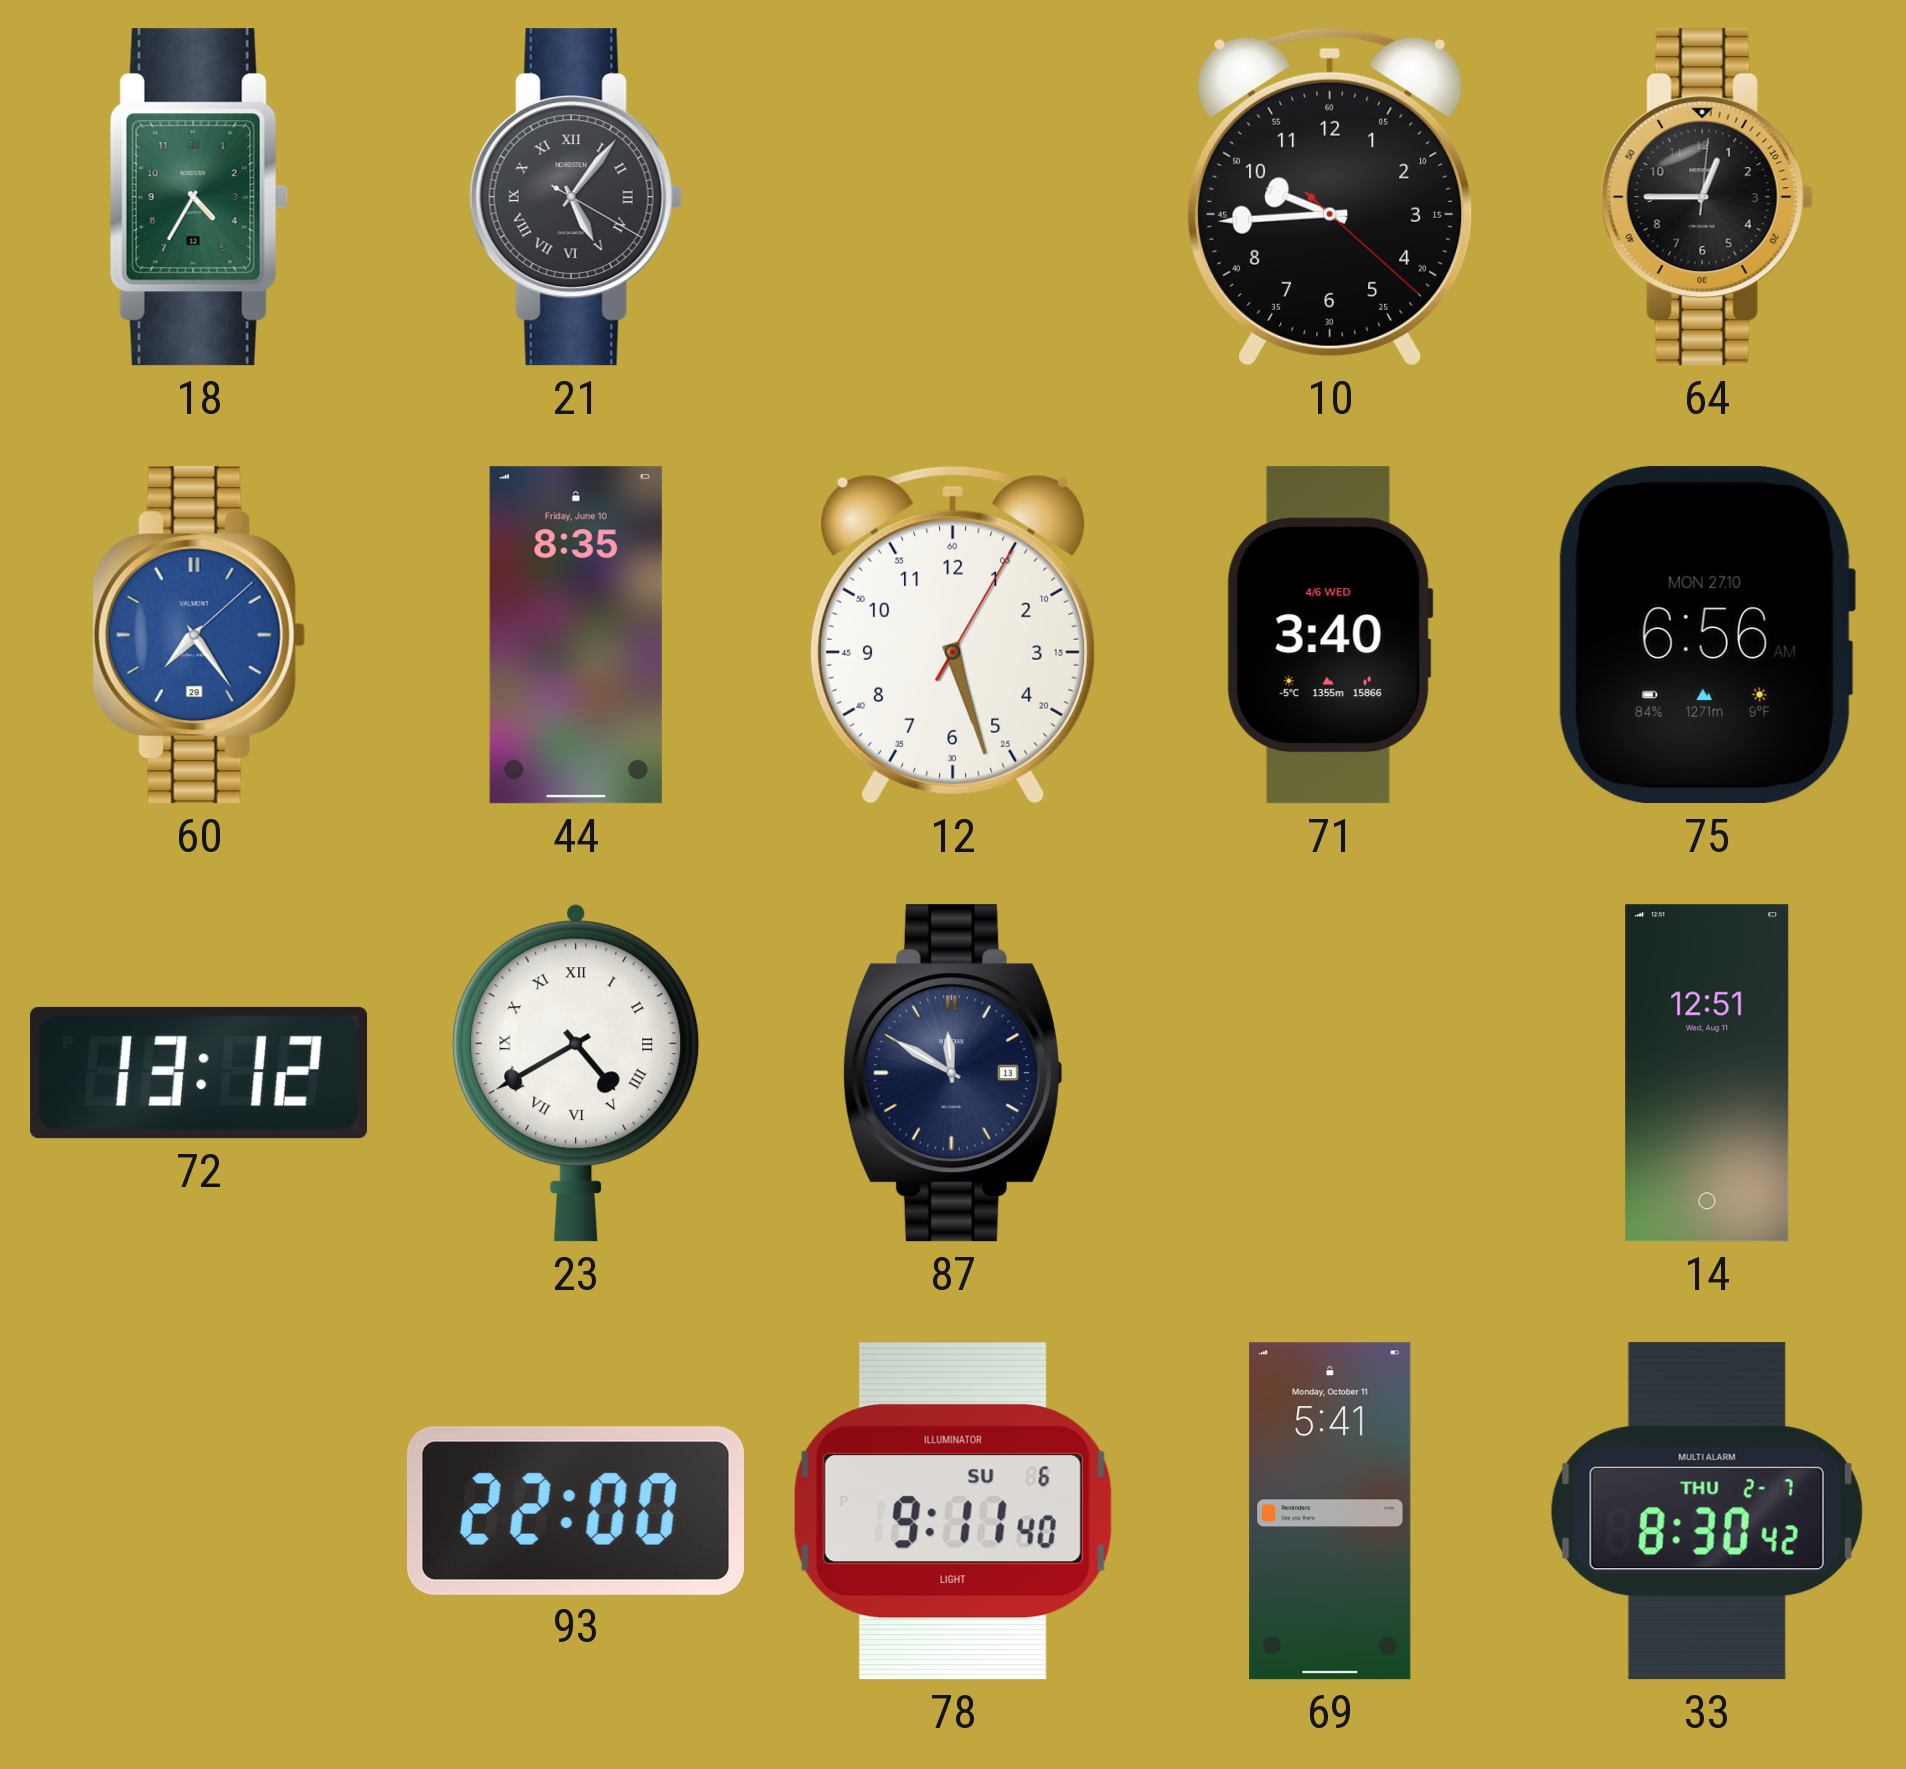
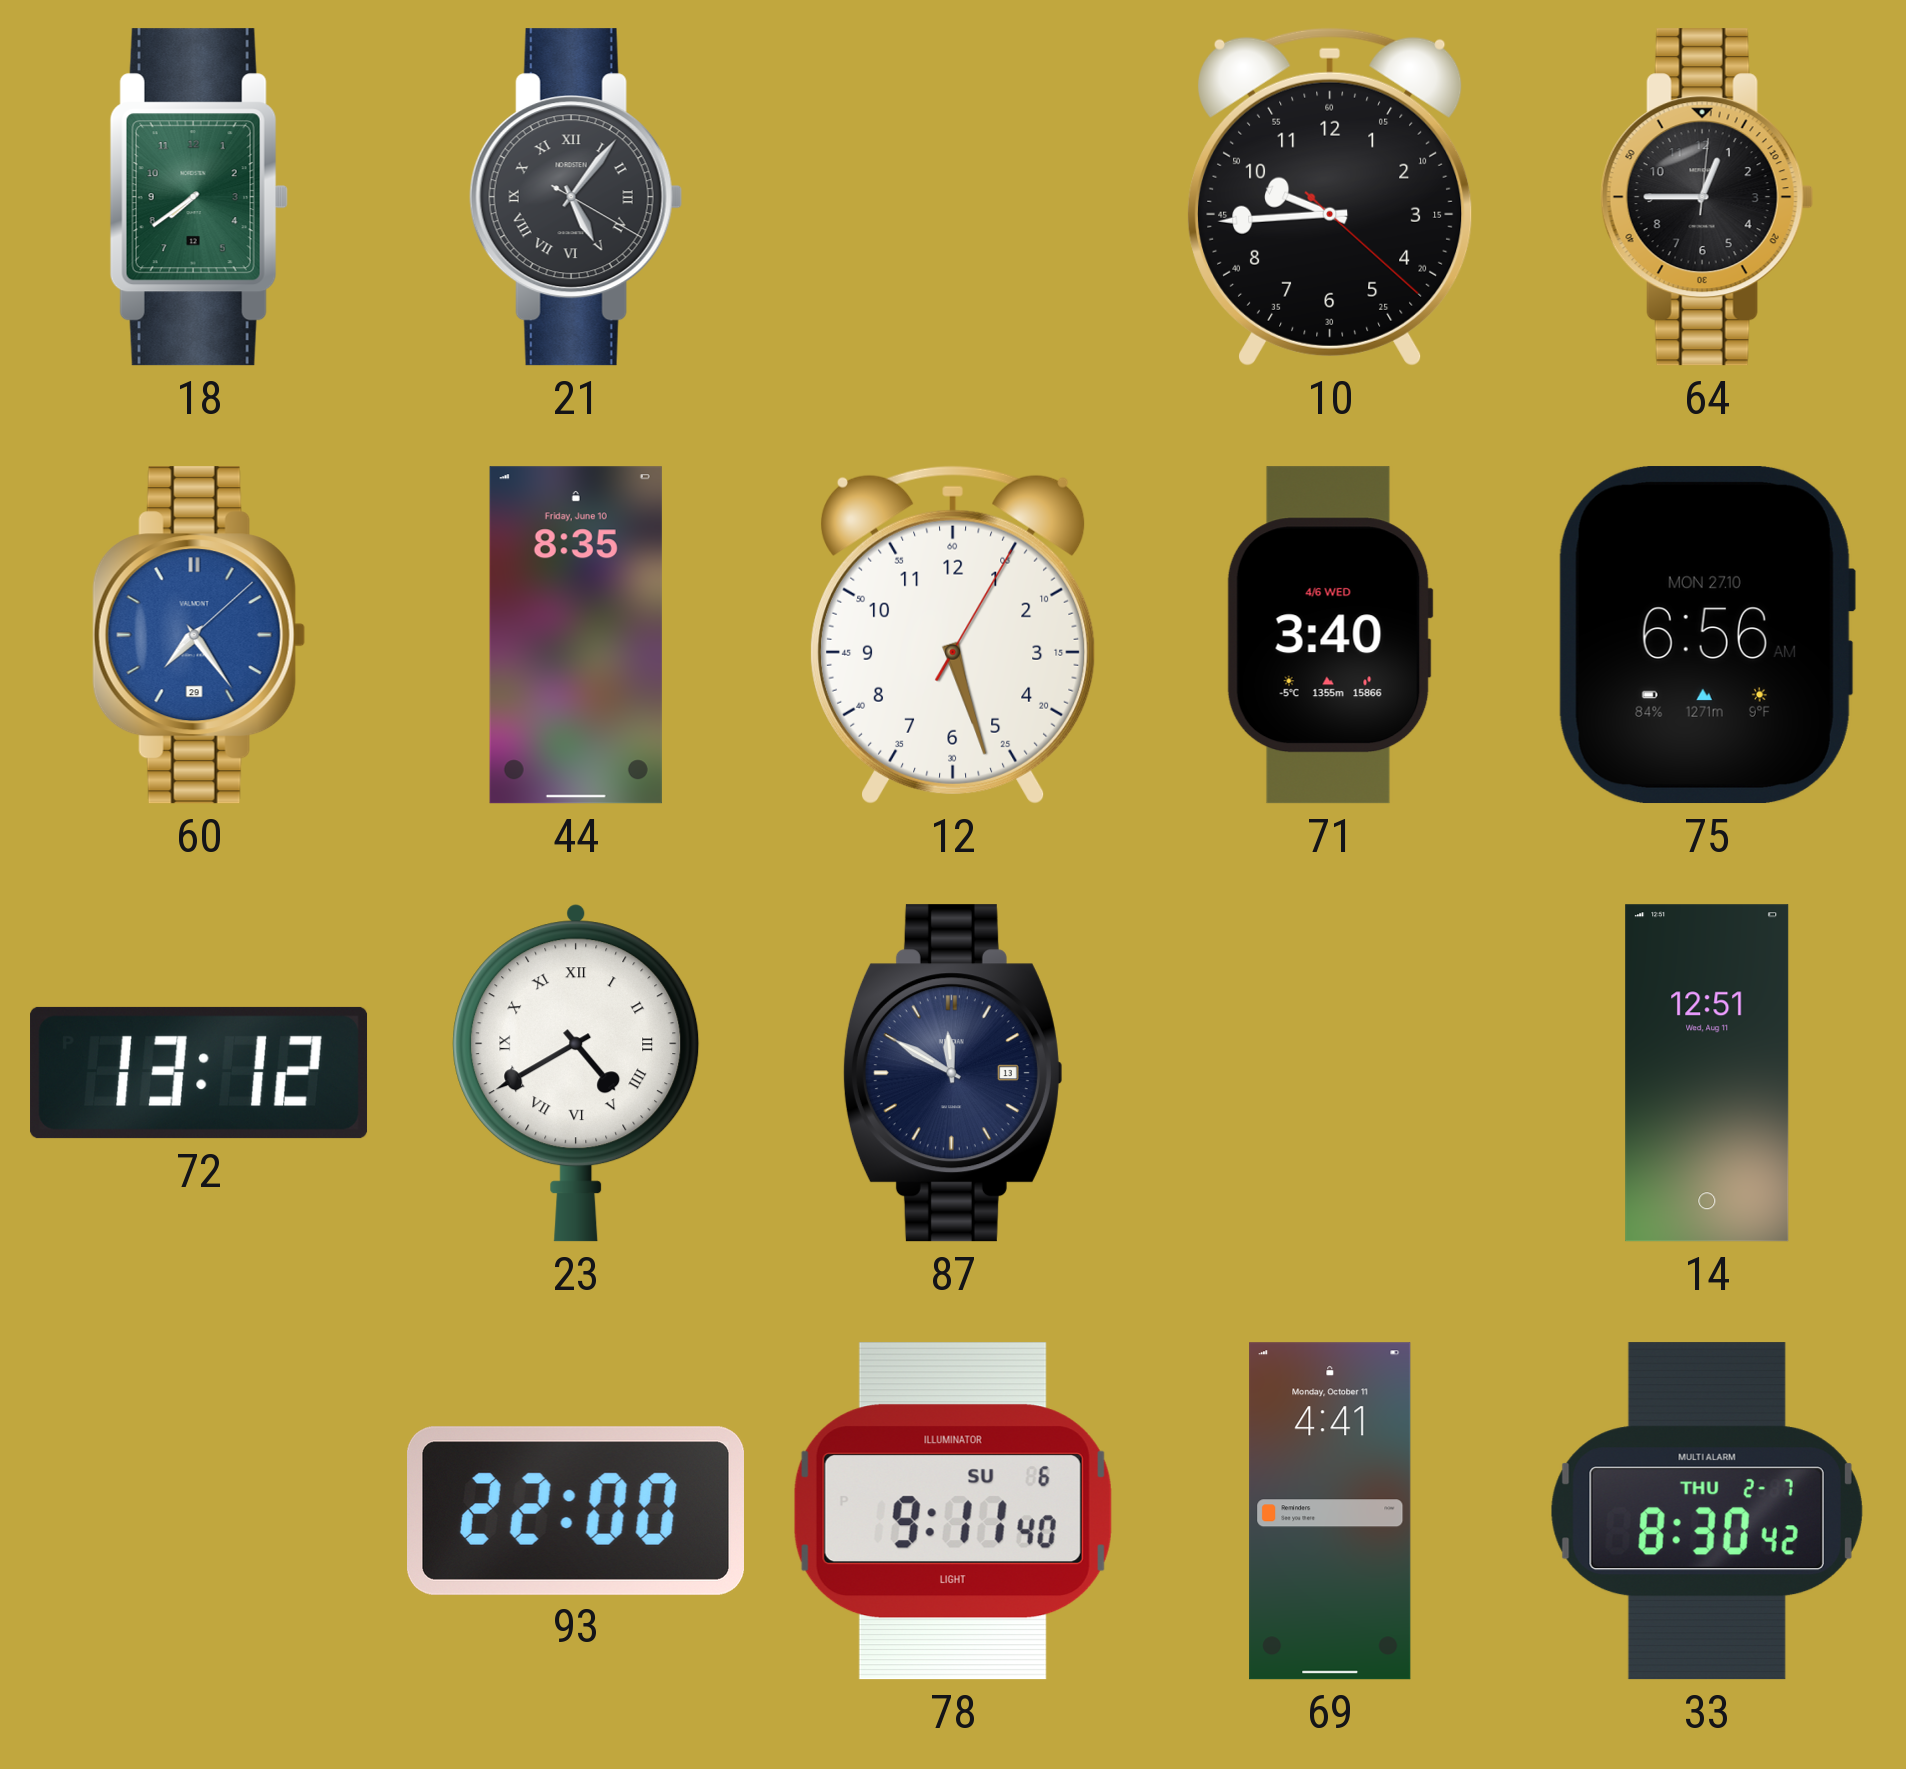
18: 4:35 -> 7:39 (199, 197)
69: 5:41 -> 4:41 (1330, 1511)
